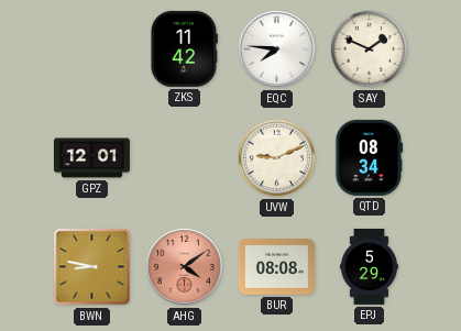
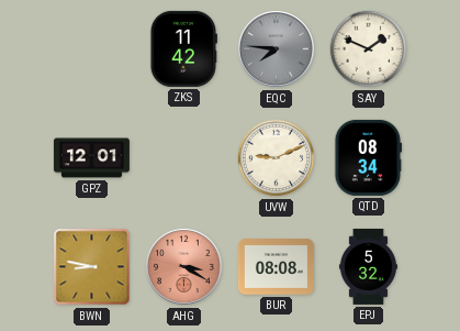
EQC dial: white -> grey (277, 49)
AHG: 4:09 -> 3:20 (184, 267)
EPJ: 5:29 -> 5:32 (368, 266)
